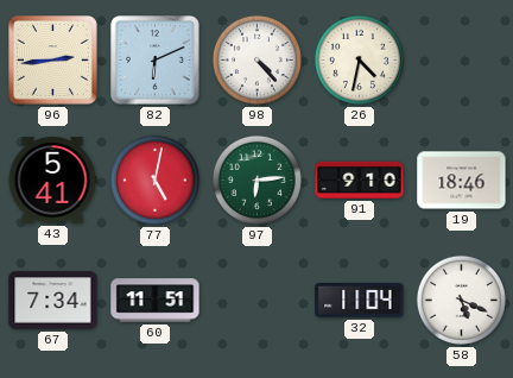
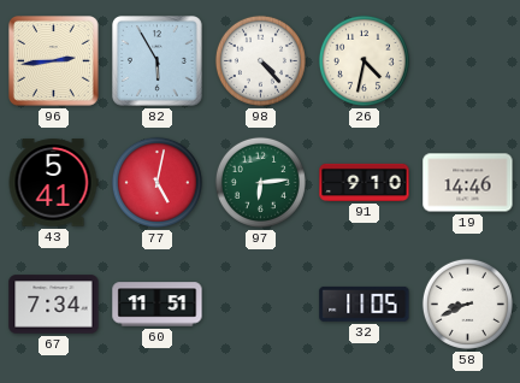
82: 6:11 -> 5:55 (158, 61)
19: 18:46 -> 14:46 (468, 183)
32: 11:04 -> 11:05 (365, 304)
58: 5:19 -> 8:41 (467, 304)
